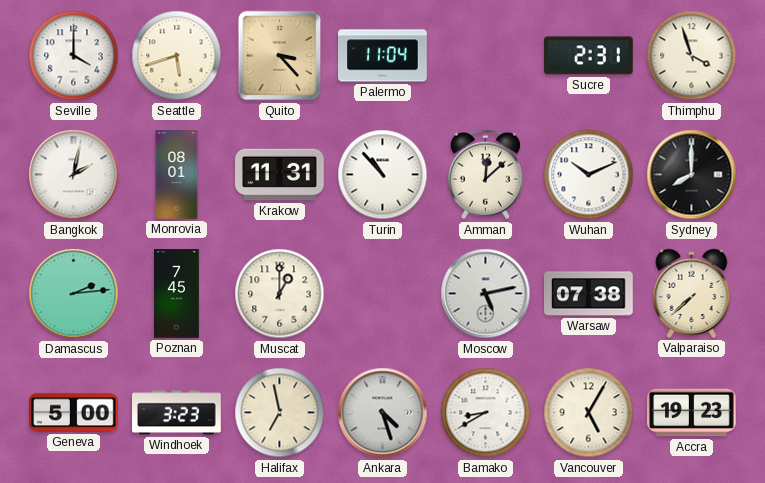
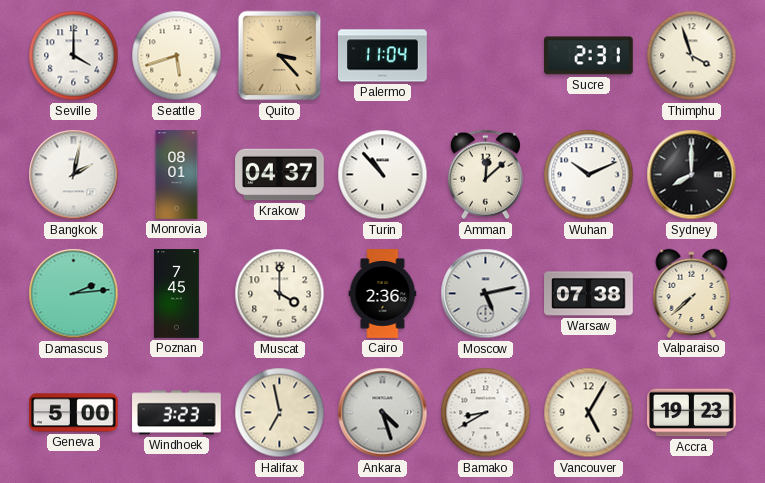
Krakow: 11:31 -> 04:37 (280, 175)
Muscat: 1:00 -> 4:00 (280, 294)
Cairo: none -> 2:36 (383, 294)
